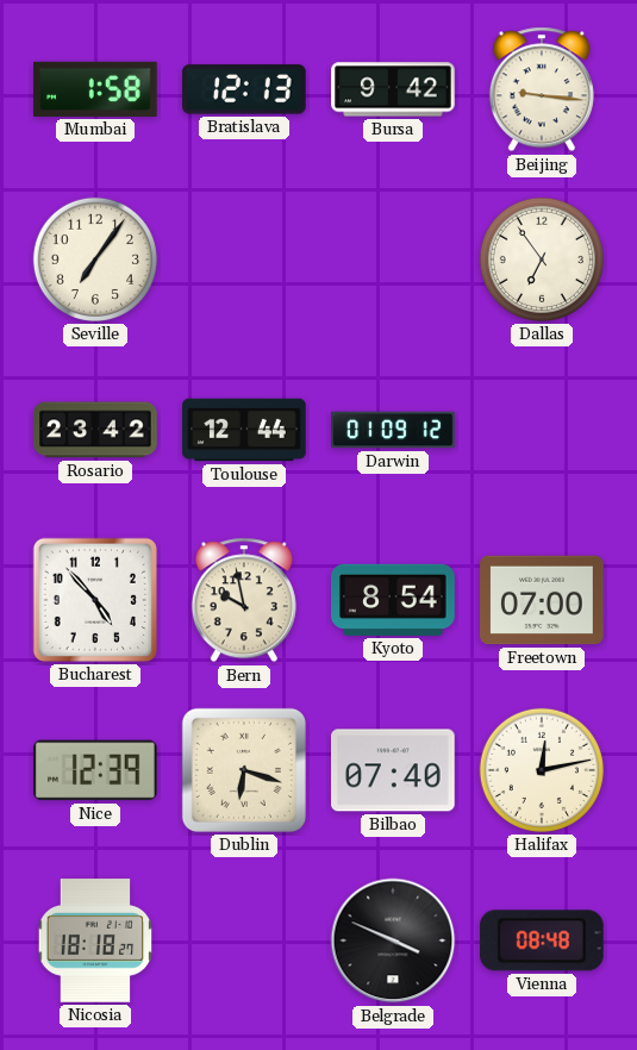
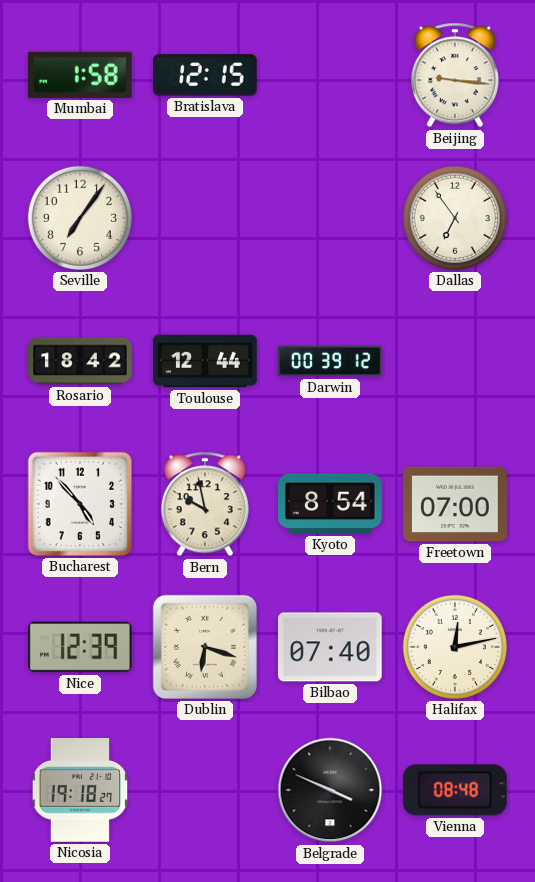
Bratislava: 12:13 -> 12:15 (206, 75)
Bursa: 9:42 -> none (393, 89)
Rosario: 23:42 -> 18:42 (80, 361)
Darwin: 01:09 -> 00:39 (330, 361)
Nicosia: 18:18 -> 19:18 (80, 790)
